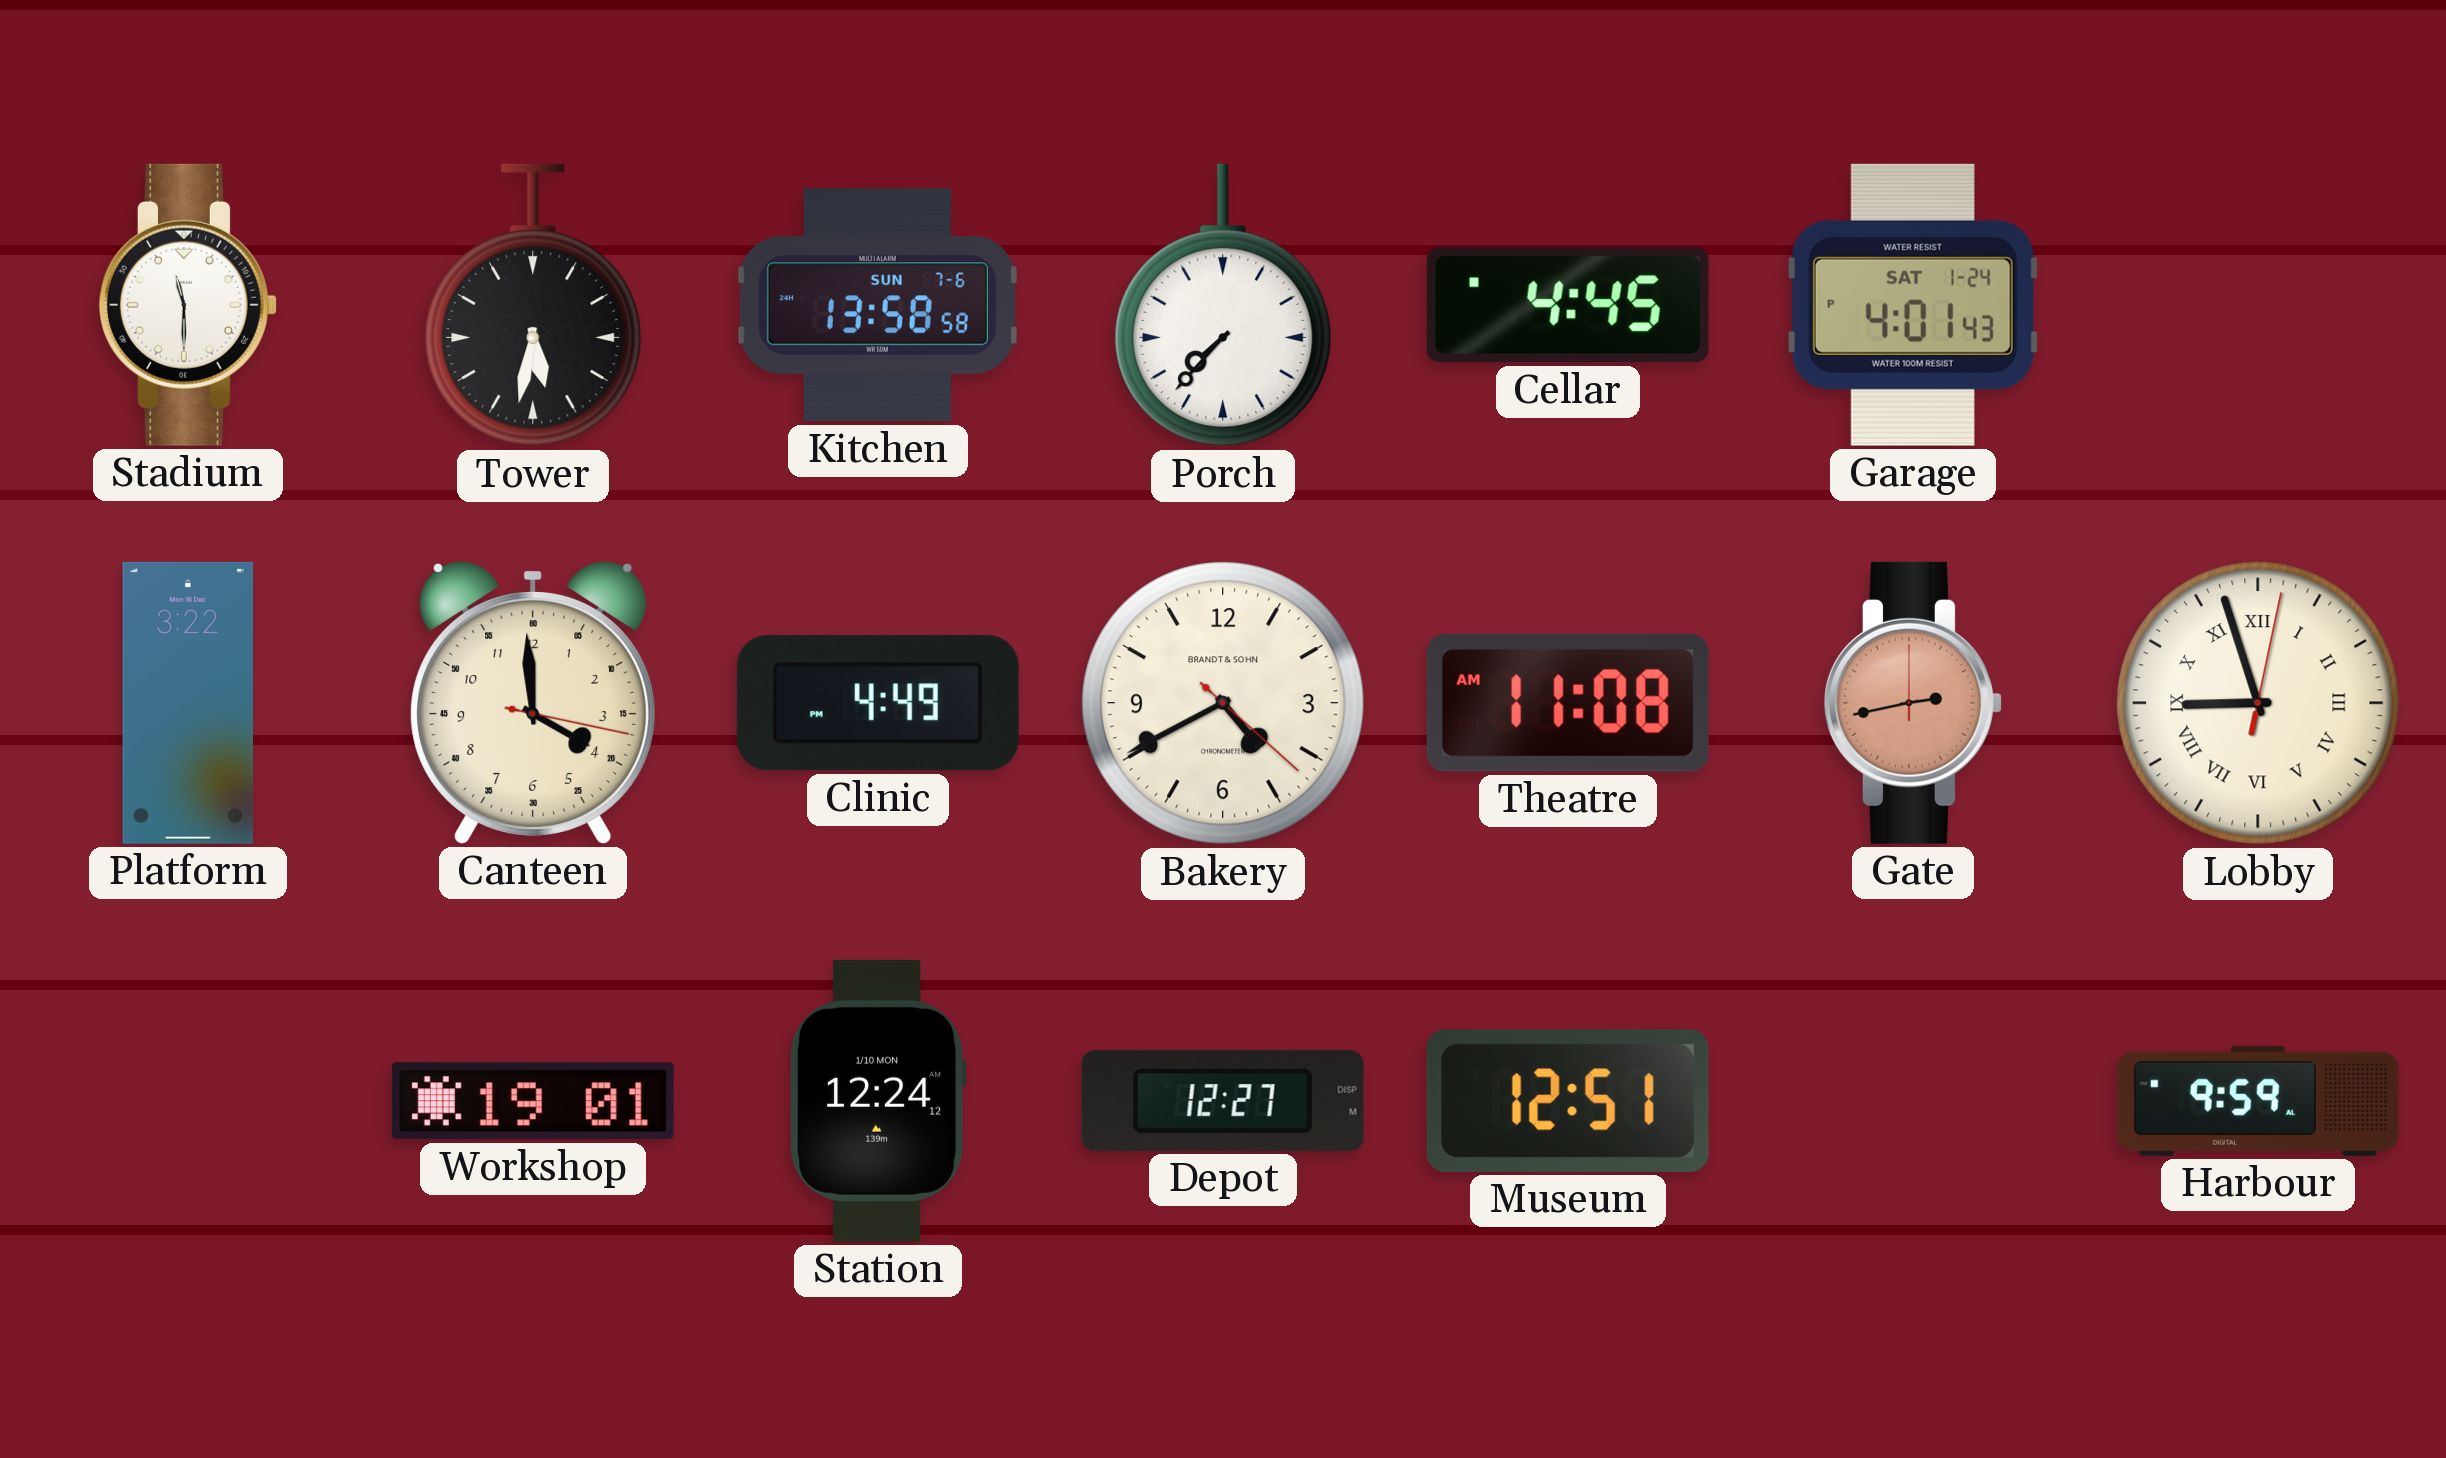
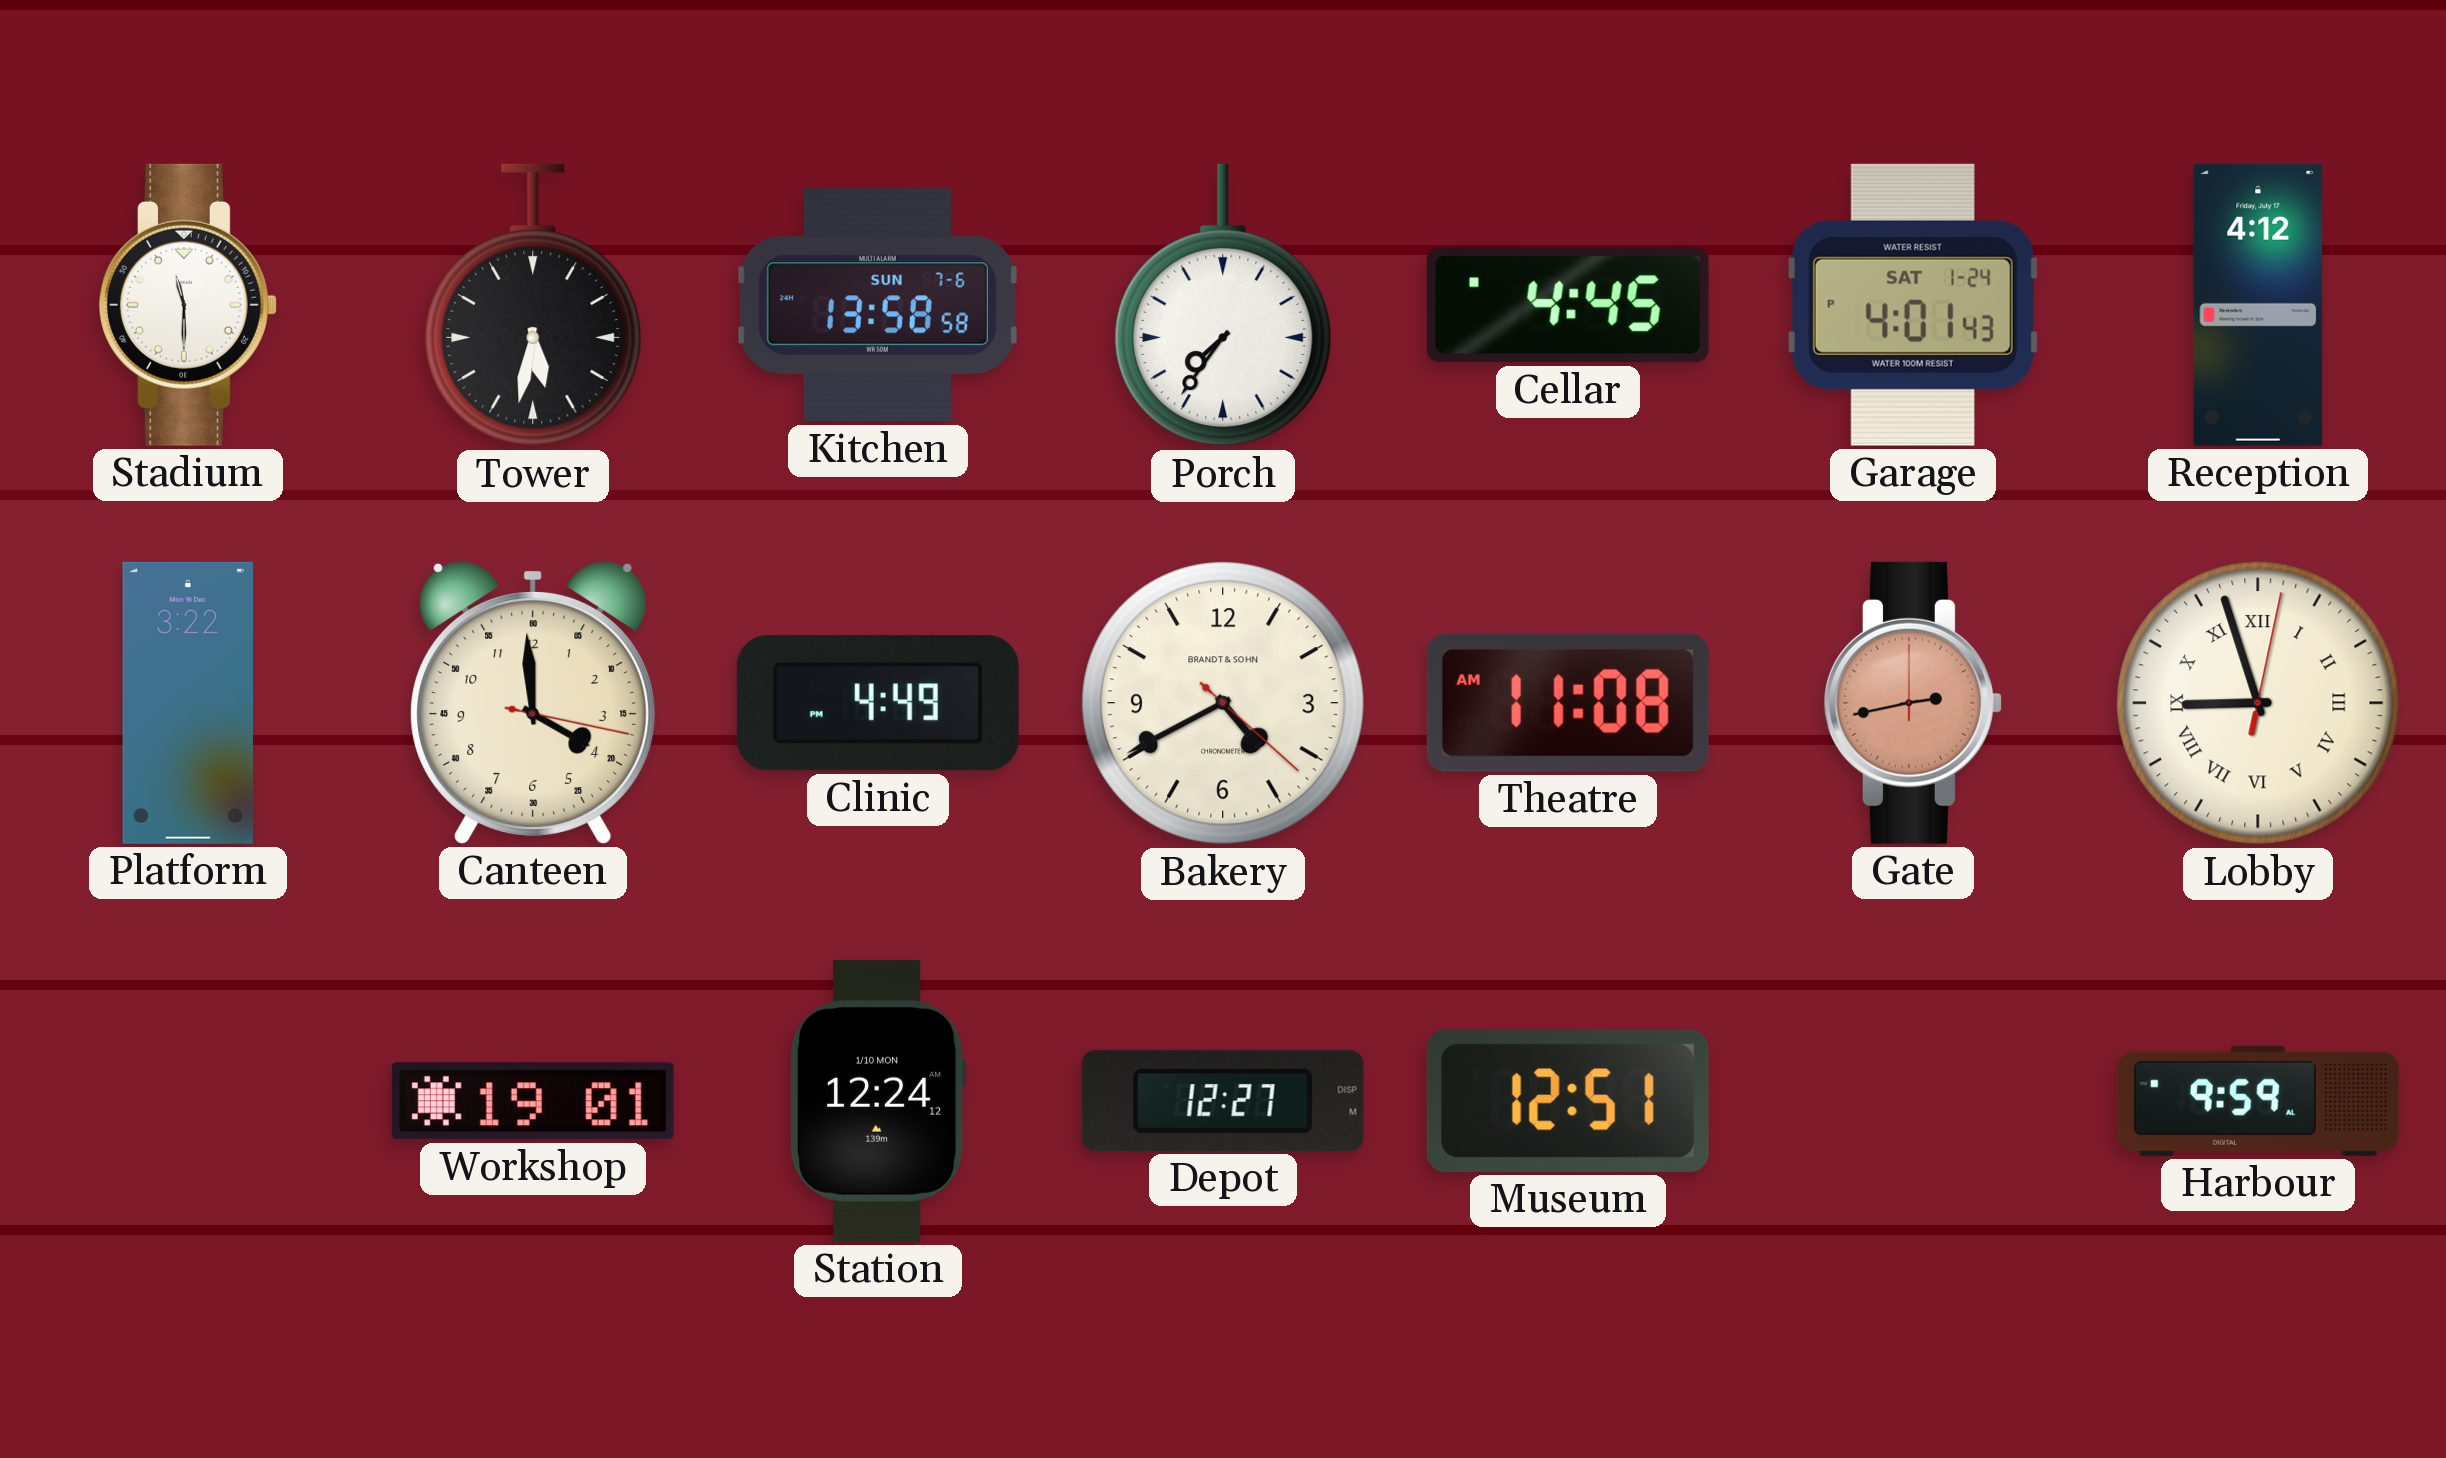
Porch: 7:37 -> 7:36 (1223, 305)
Reception: none -> 4:12 (2258, 305)
